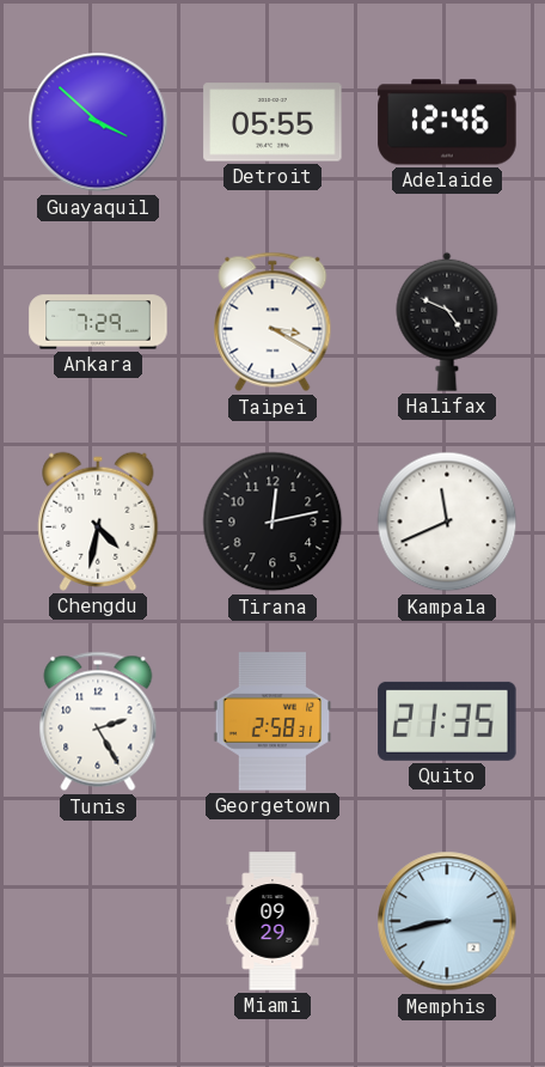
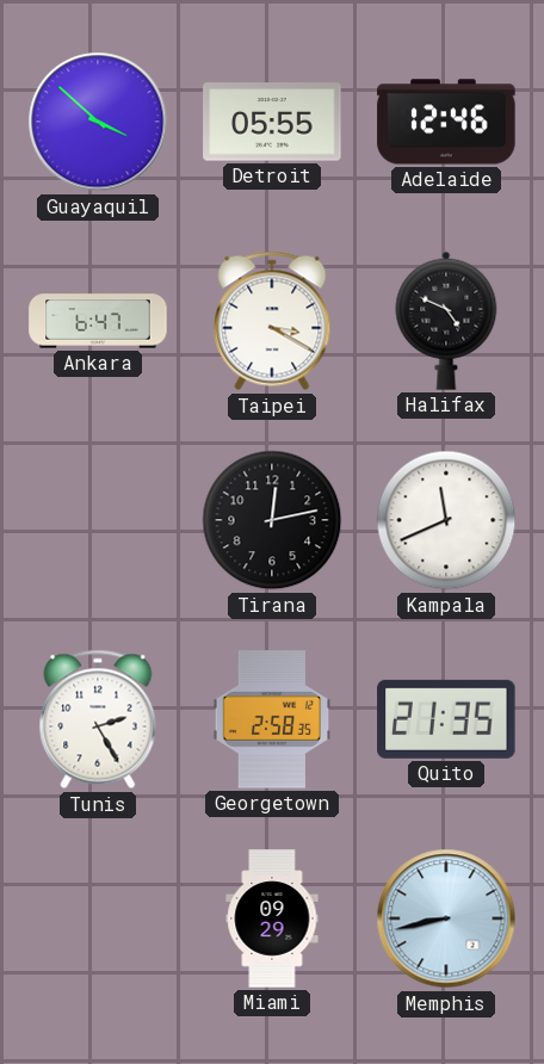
Ankara: 7:29 -> 6:47 (98, 321)
Chengdu: 4:32 -> none (98, 522)
Georgetown: 2:58:31 -> 2:58:35 (272, 719)
